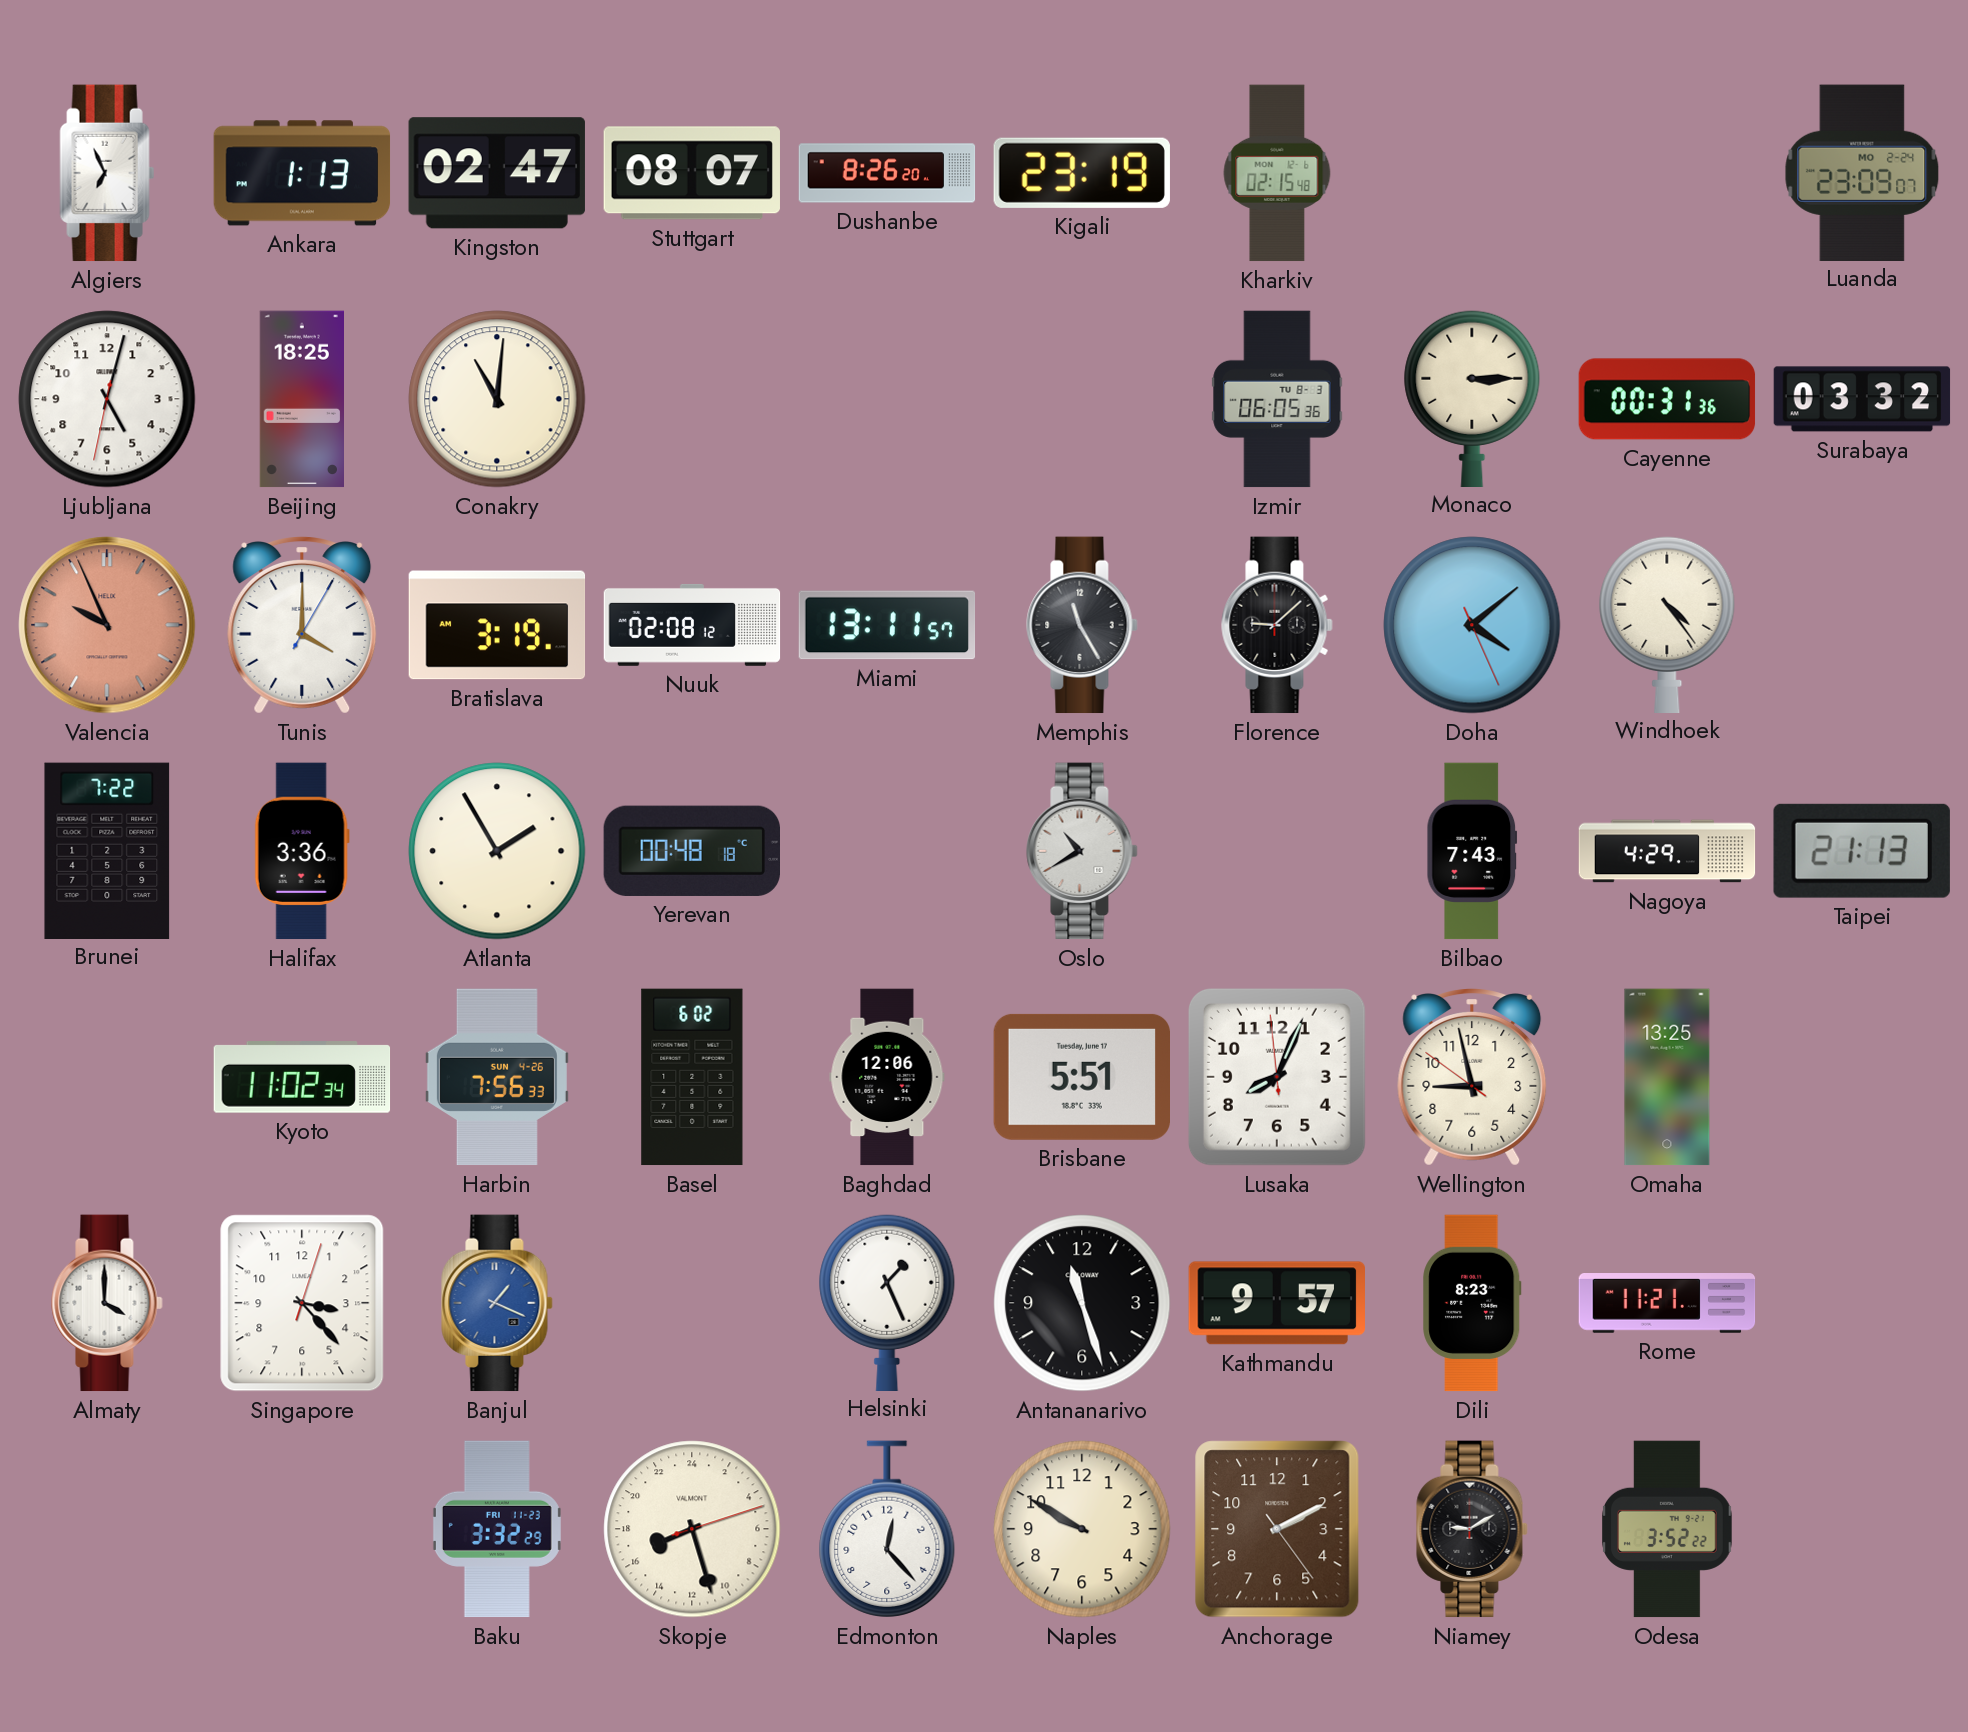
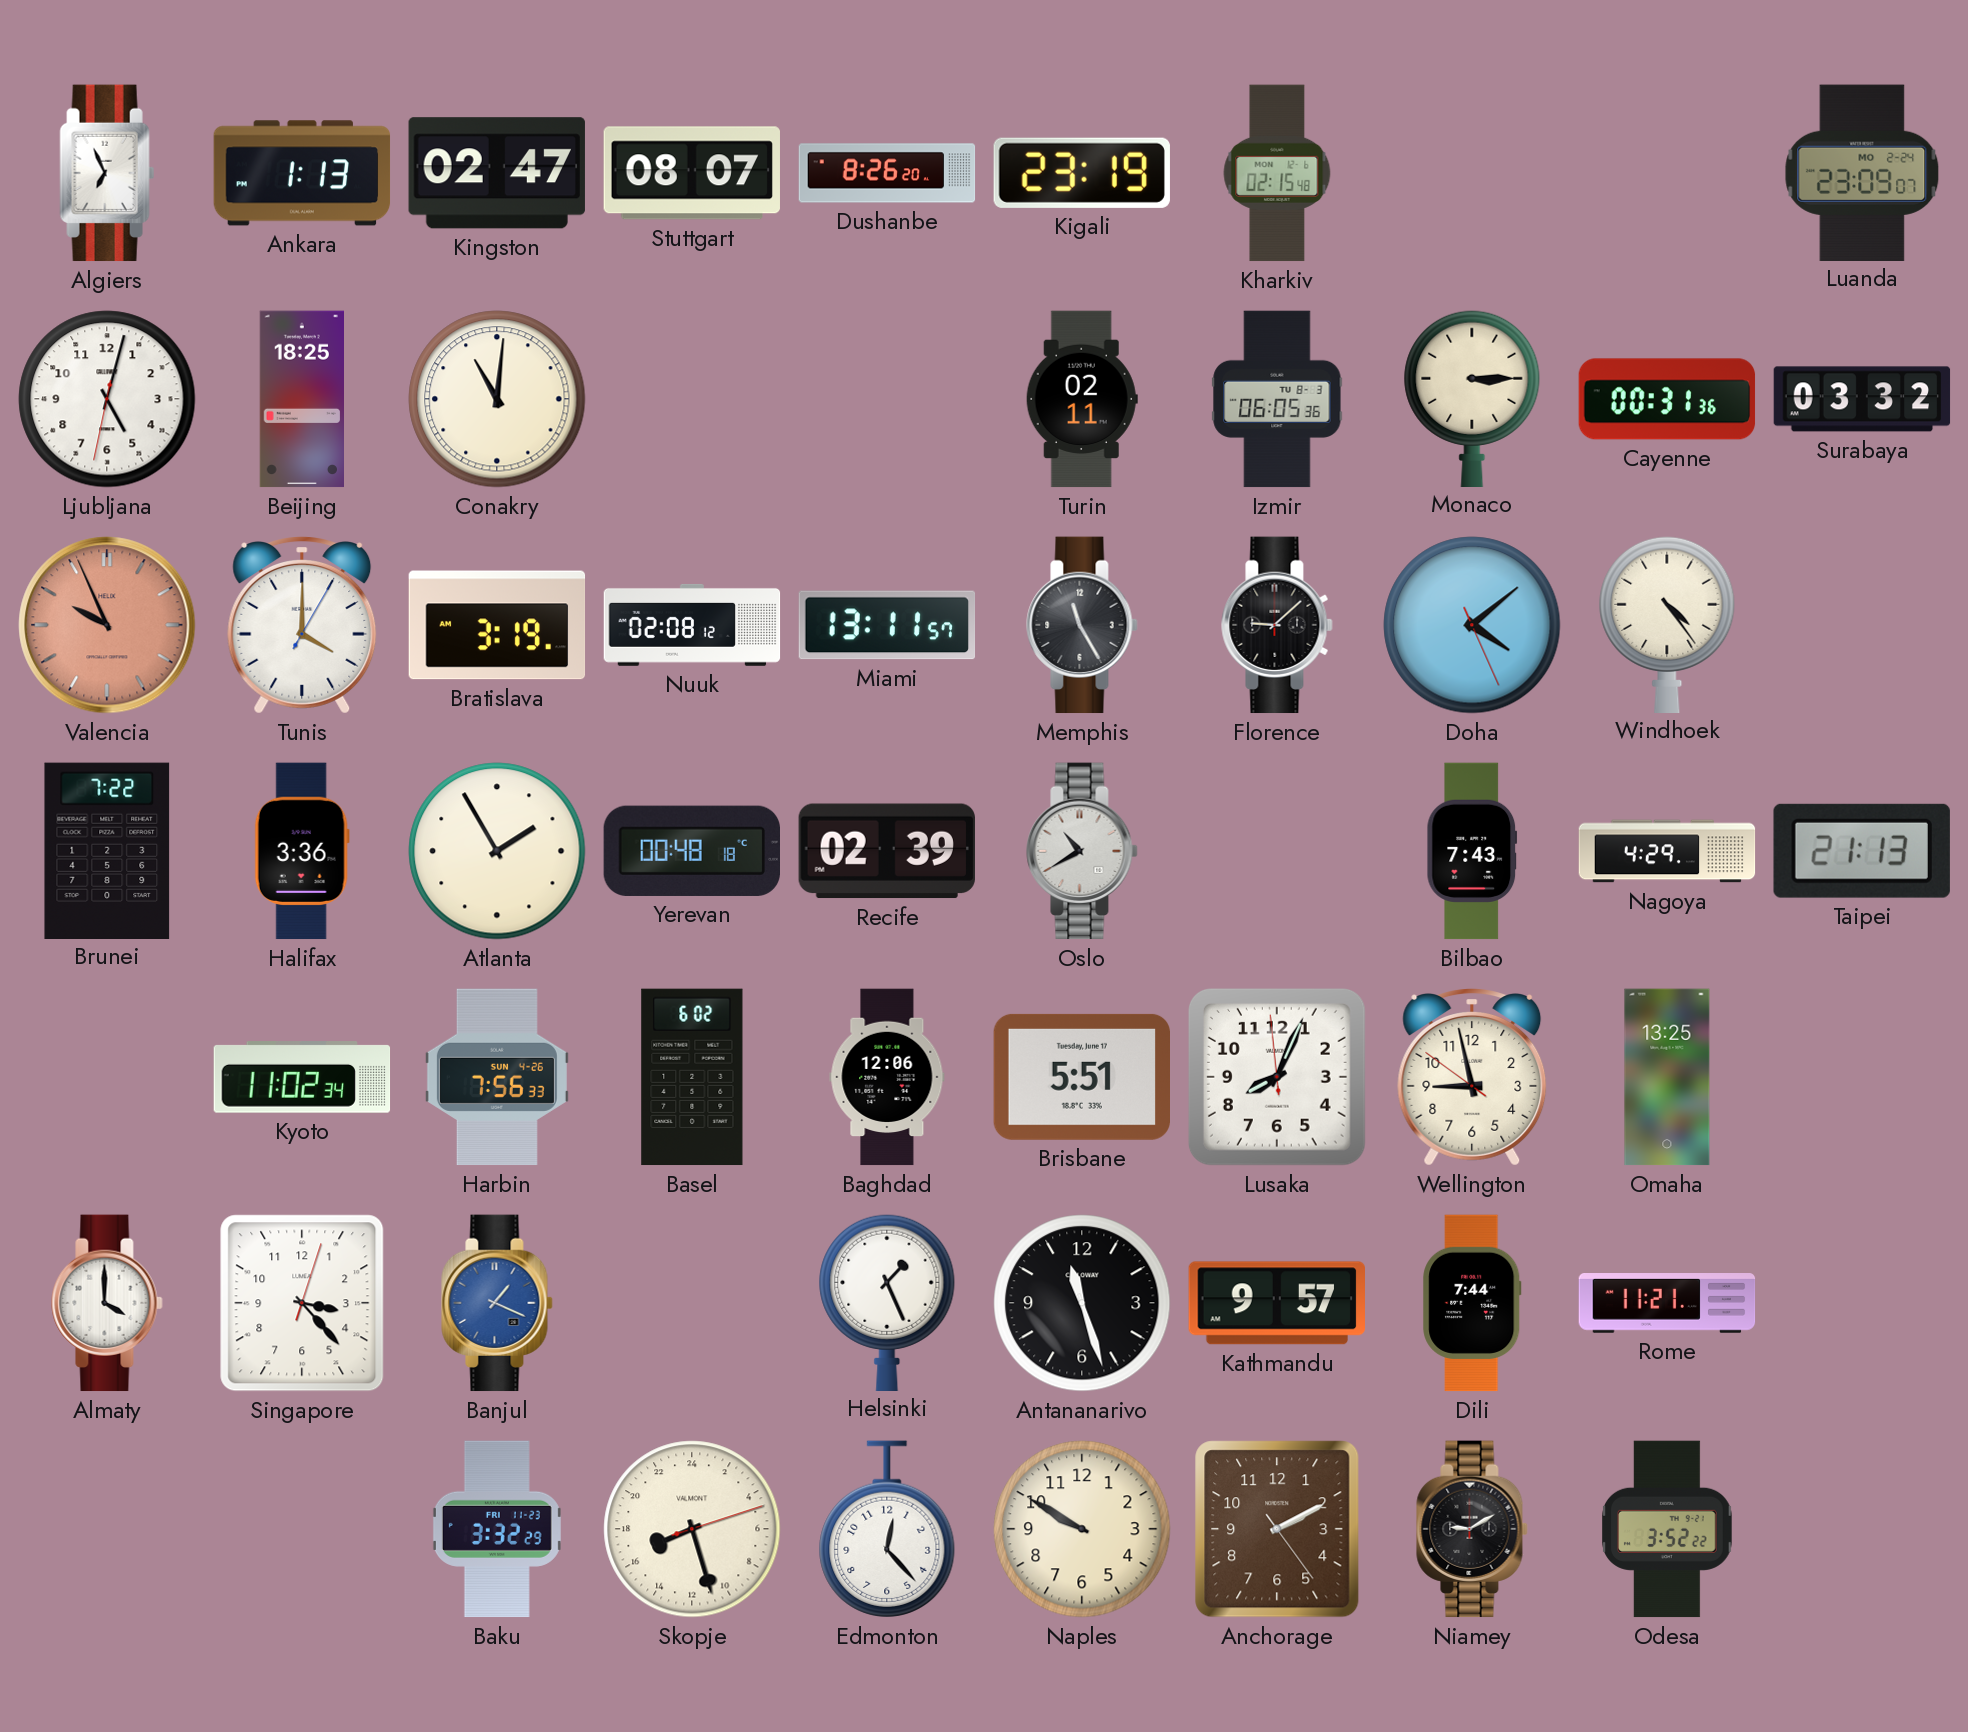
Turin: none -> 02:11 (1082, 399)
Recife: none -> 02:39 (887, 851)
Dili: 8:23 -> 7:44 (1472, 1303)
